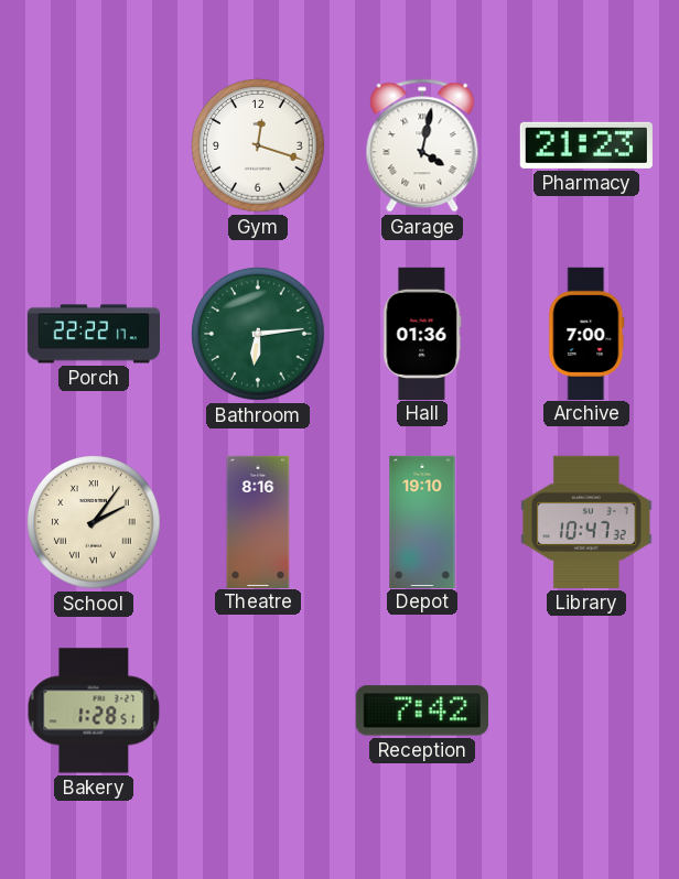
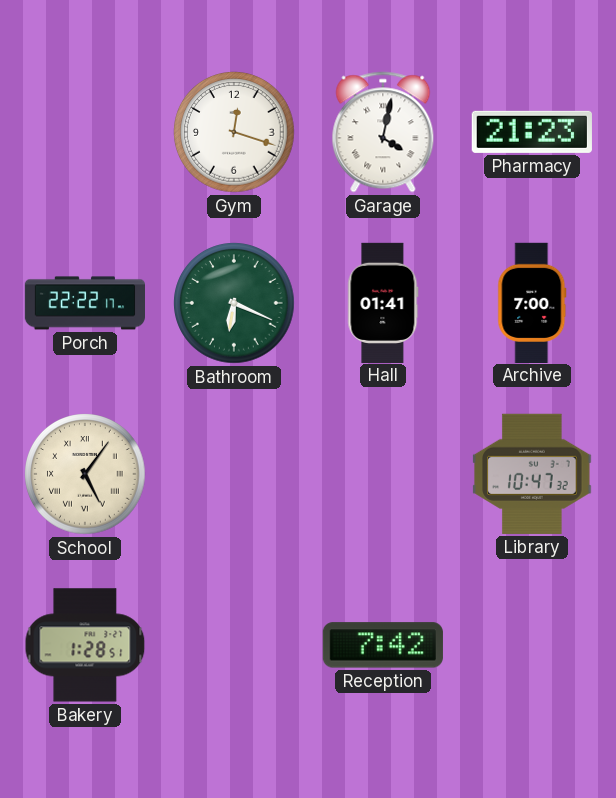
Bathroom: 6:14 -> 6:19 (234, 303)
Hall: 01:36 -> 01:41 (383, 302)
School: 2:06 -> 5:06 (85, 474)
Theatre: 8:16 -> none (258, 521)
Depot: 19:10 -> none (422, 521)
